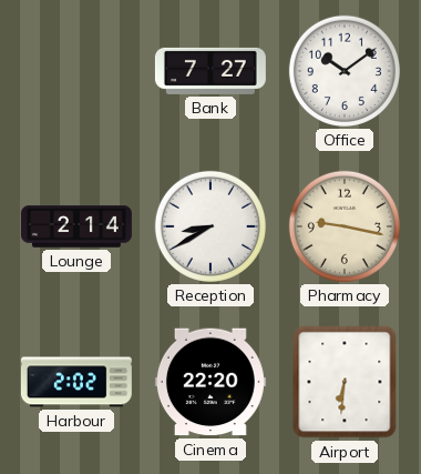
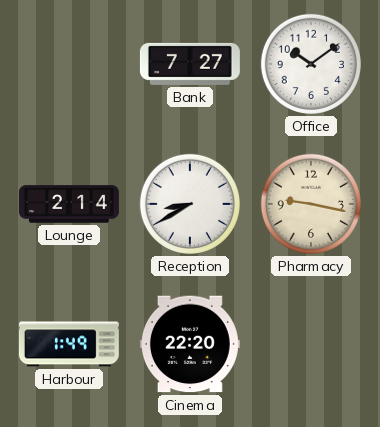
Harbour: 2:02 -> 1:49 (69, 344)
Airport: 6:31 -> none (345, 382)
